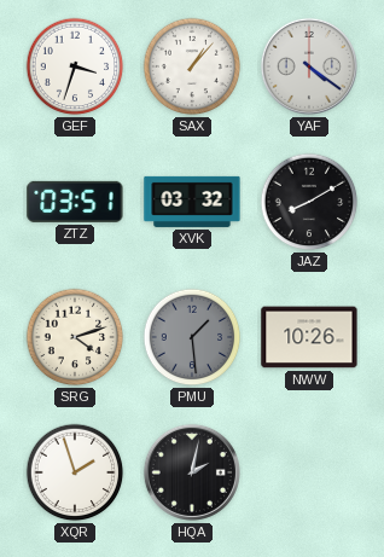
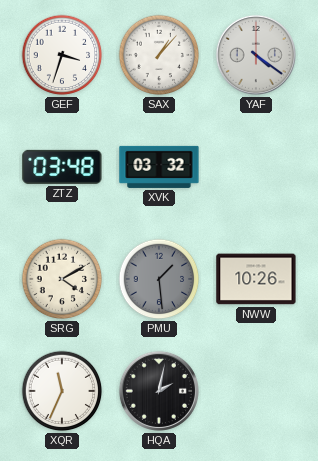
ZTZ: 03:51 -> 03:48 (62, 167)
JAZ: 8:10 -> none (309, 202)
SRG: 4:12 -> 4:10 (62, 279)
XQR: 1:57 -> 11:34 (62, 391)
